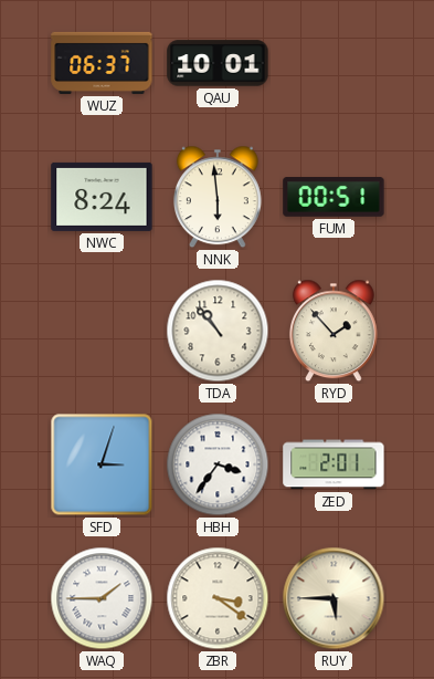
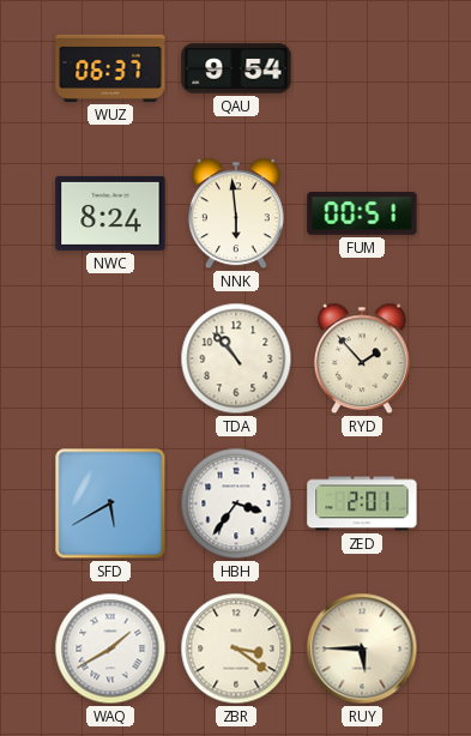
QAU: 10:01 -> 9:54 (236, 68)
SFD: 3:03 -> 5:40 (110, 503)
WAQ: 1:45 -> 1:40 (110, 648)
